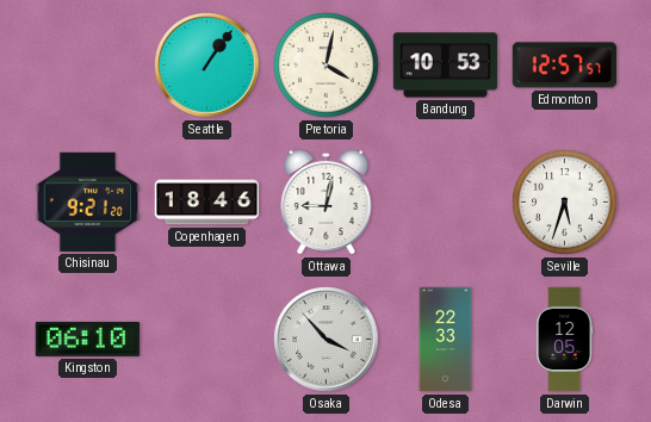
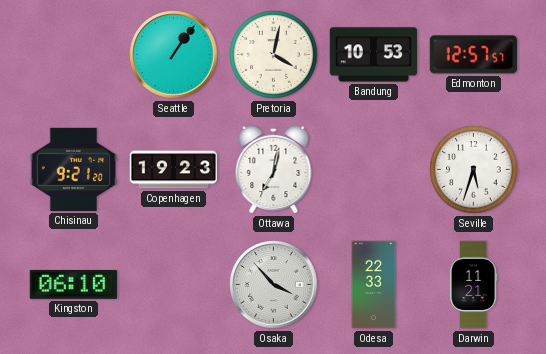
Copenhagen: 18:46 -> 19:23 (174, 170)
Ottawa: 9:02 -> 7:02 (274, 169)
Darwin: 12:05 -> 11:21 (474, 285)
